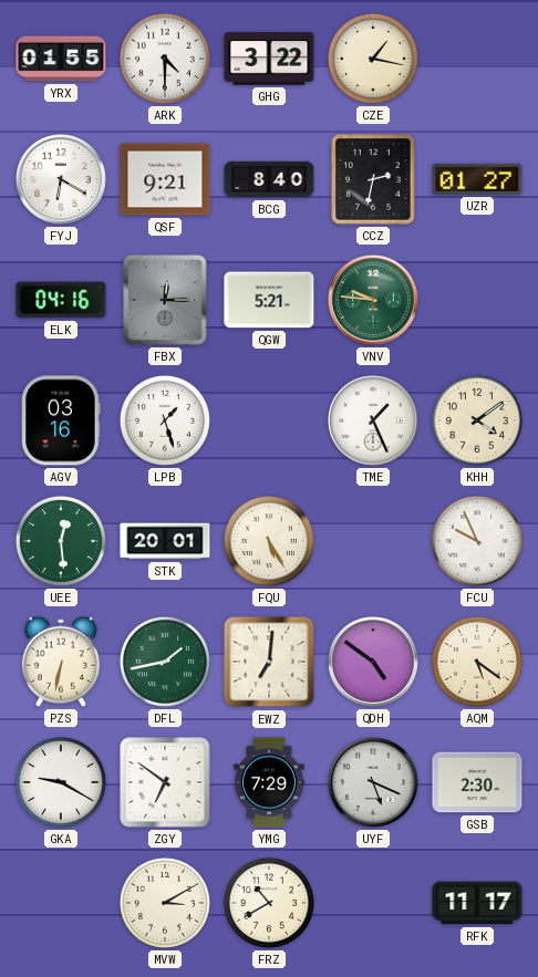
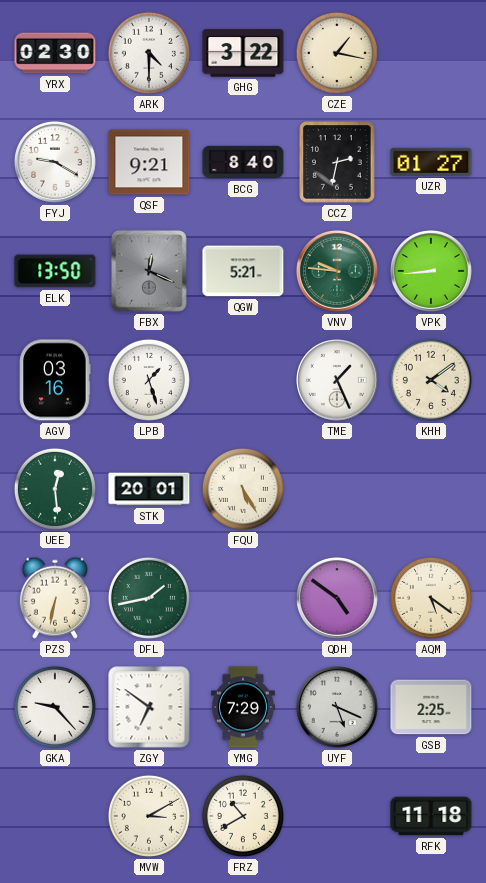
YRX: 01:55 -> 02:30 (55, 53)
FYJ: 6:20 -> 9:20 (56, 163)
ELK: 04:16 -> 13:50 (55, 271)
FBX: 12:15 -> 12:19 (149, 271)
VPK: none -> 8:44 (432, 272)
FCU: 9:56 -> none (477, 541)
EWZ: 7:01 -> none (269, 662)
GKA: 9:20 -> 9:23 (55, 707)
GSB: 2:30 -> 2:25 (431, 707)
RFK: 11:17 -> 11:18 (431, 816)
